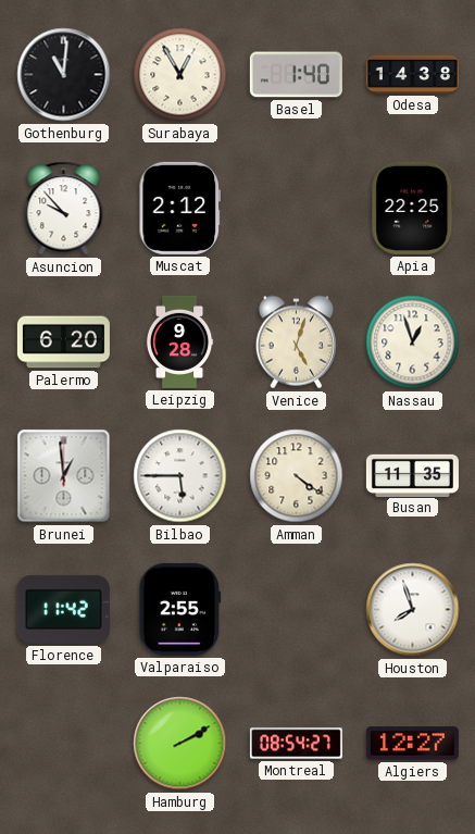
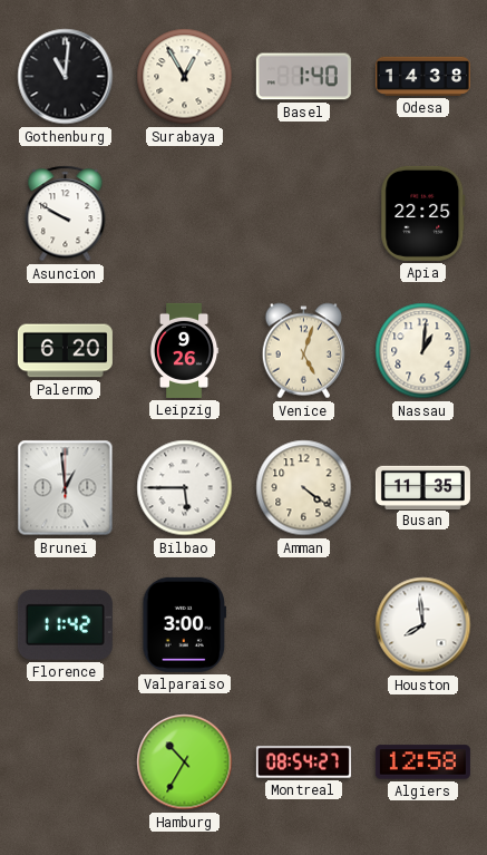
Asuncion: 9:53 -> 9:50 (66, 214)
Muscat: 2:12 -> none (179, 208)
Leipzig: 9:28 -> 9:26 (184, 350)
Nassau: 12:57 -> 1:01 (423, 351)
Valparaiso: 2:55 -> 3:00 (185, 624)
Houston: 7:57 -> 7:59 (423, 625)
Hamburg: 2:10 -> 10:35 (185, 762)
Algiers: 12:27 -> 12:58 (422, 762)
